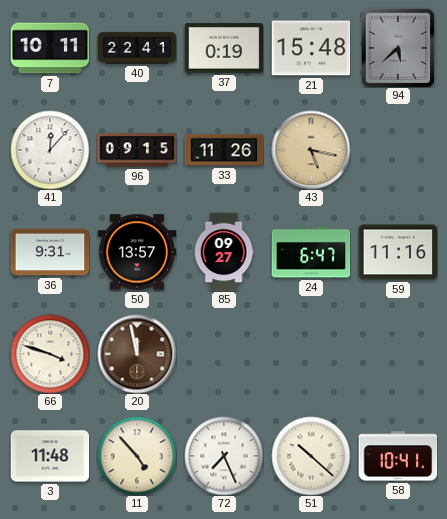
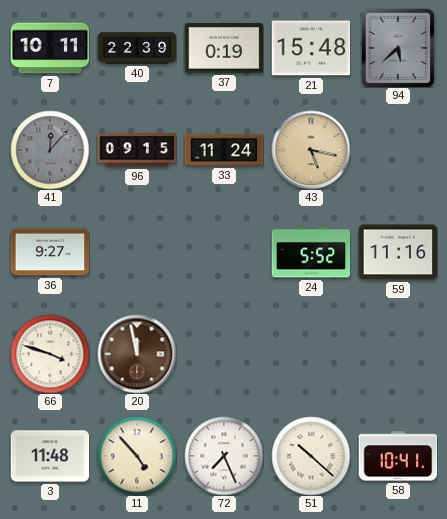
40: 22:41 -> 22:39 (137, 48)
41 dial: white -> grey (50, 150)
33: 11:26 -> 11:24 (224, 150)
36: 9:31 -> 9:27 (50, 252)
50: 13:57 -> none (137, 252)
85: 09:27 -> none (224, 252)
24: 6:47 -> 5:52 (311, 252)
